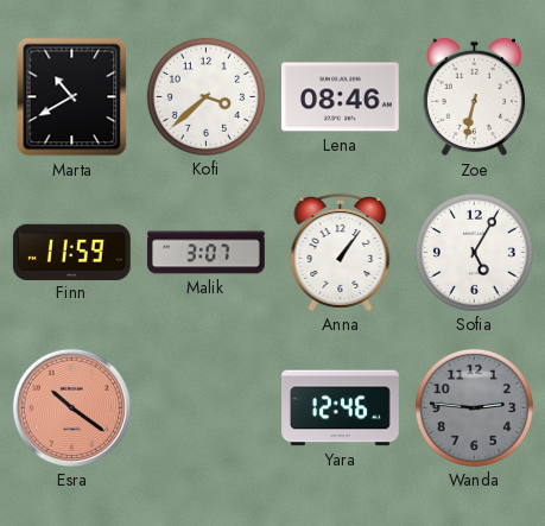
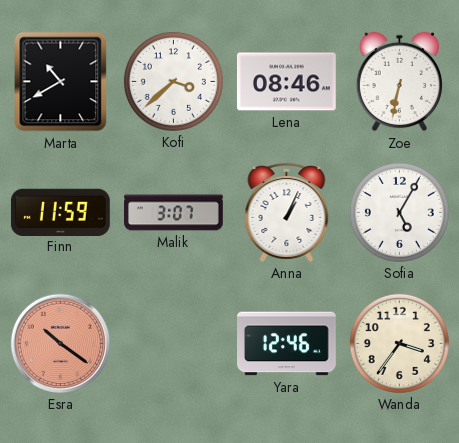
Anna: 1:06 -> 1:04 (287, 212)
Wanda: 2:46 -> 3:36 (399, 343)
Wanda dial: grey -> cream (399, 343)
